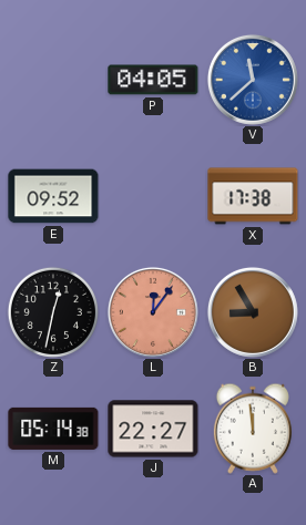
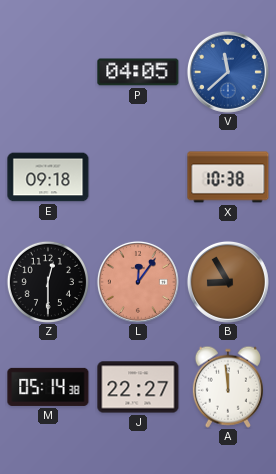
E: 09:52 -> 09:18 (48, 177)
X: 17:38 -> 10:38 (228, 177)
Z: 12:32 -> 12:30 (48, 282)
